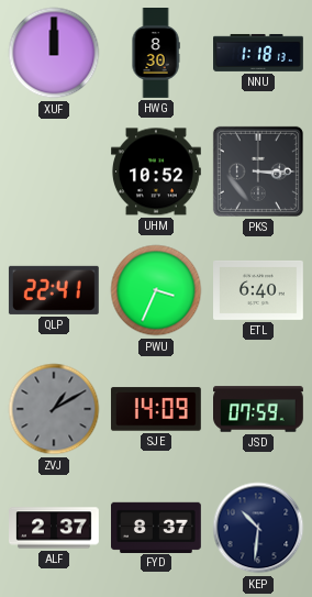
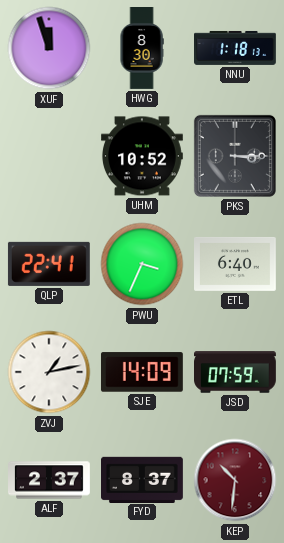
XUF: 12:00 -> 11:57 (49, 48)
ZVJ: 1:10 -> 1:13 (49, 372)
ZVJ dial: grey -> white (49, 372)
KEP dial: navy -> burgundy (235, 480)
